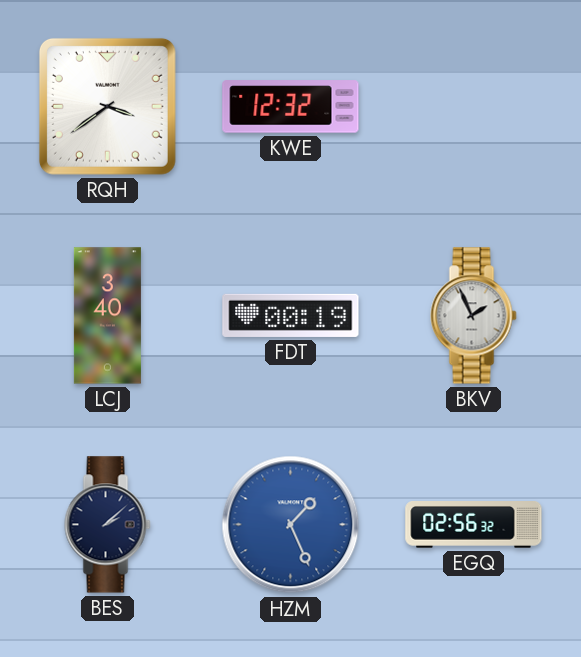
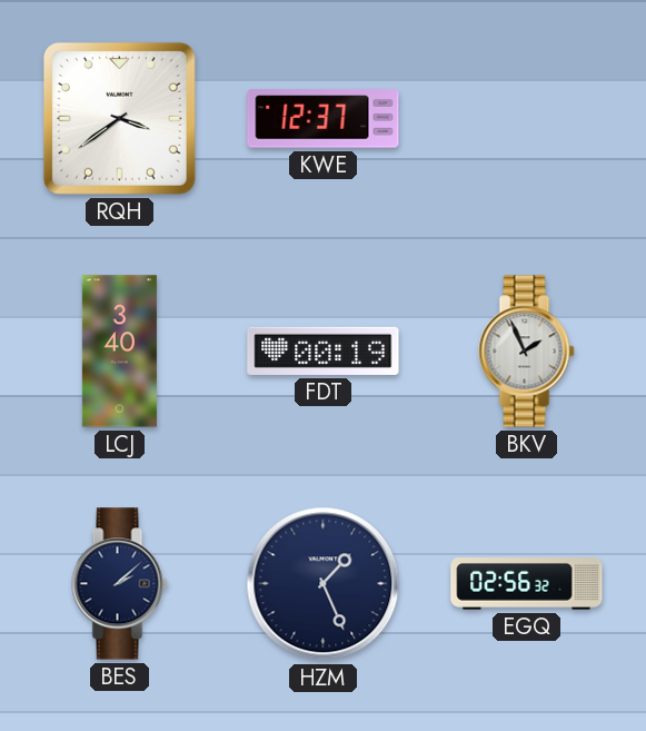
KWE: 12:32 -> 12:37 (324, 119)
HZM dial: blue -> navy (324, 584)
